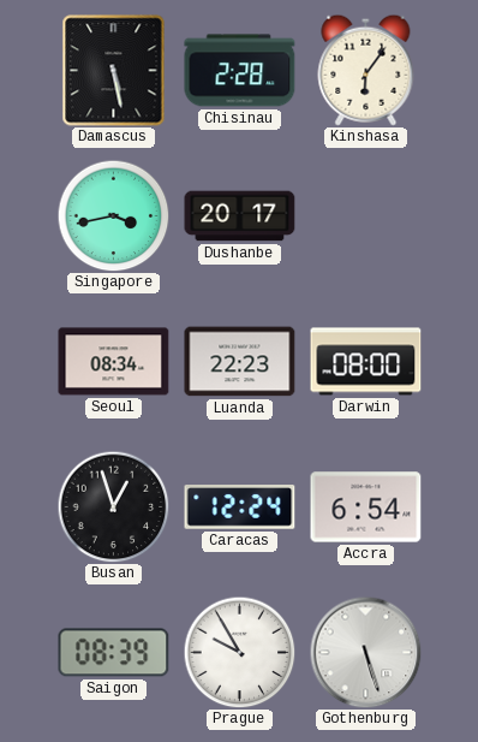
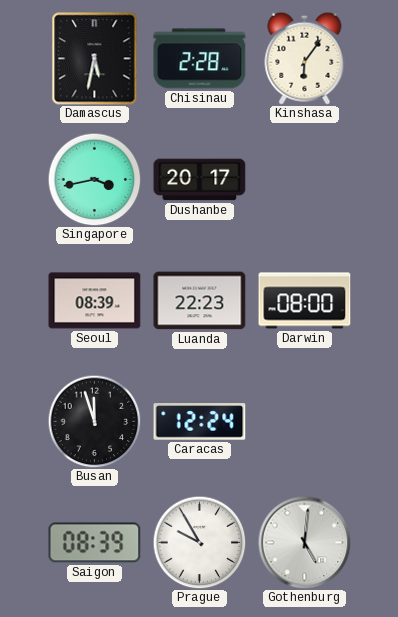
Damascus: 5:28 -> 5:32 (95, 59)
Seoul: 08:34 -> 08:39 (95, 301)
Busan: 12:57 -> 11:57 (94, 421)
Accra: 6:54 -> none (366, 507)
Gothenburg: 5:27 -> 5:01 (304, 542)
